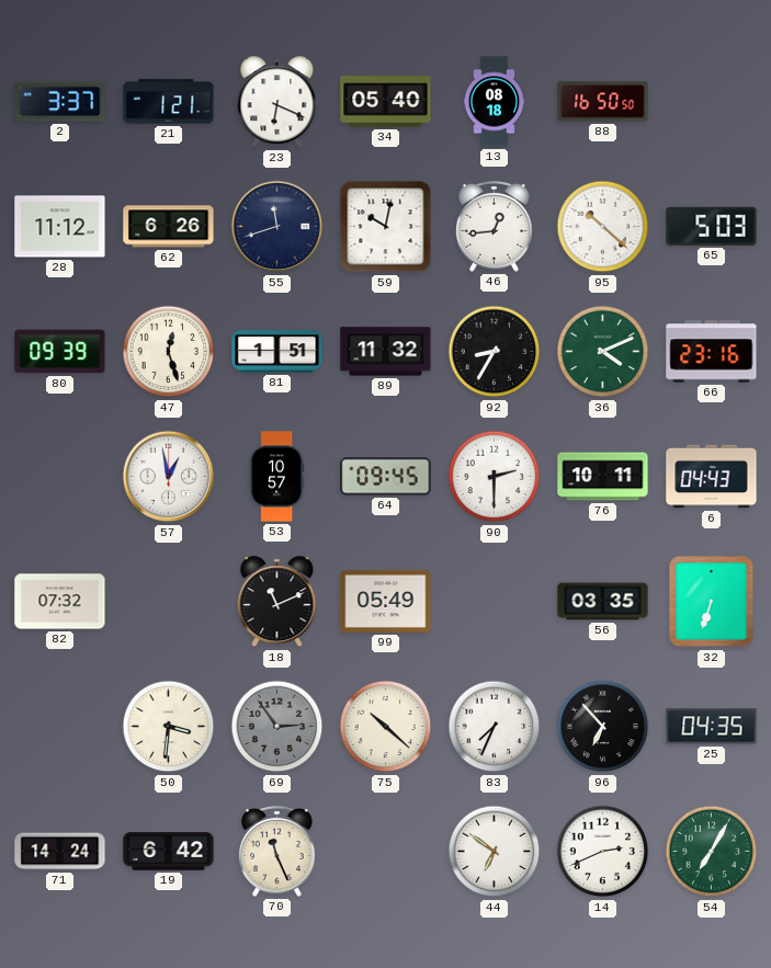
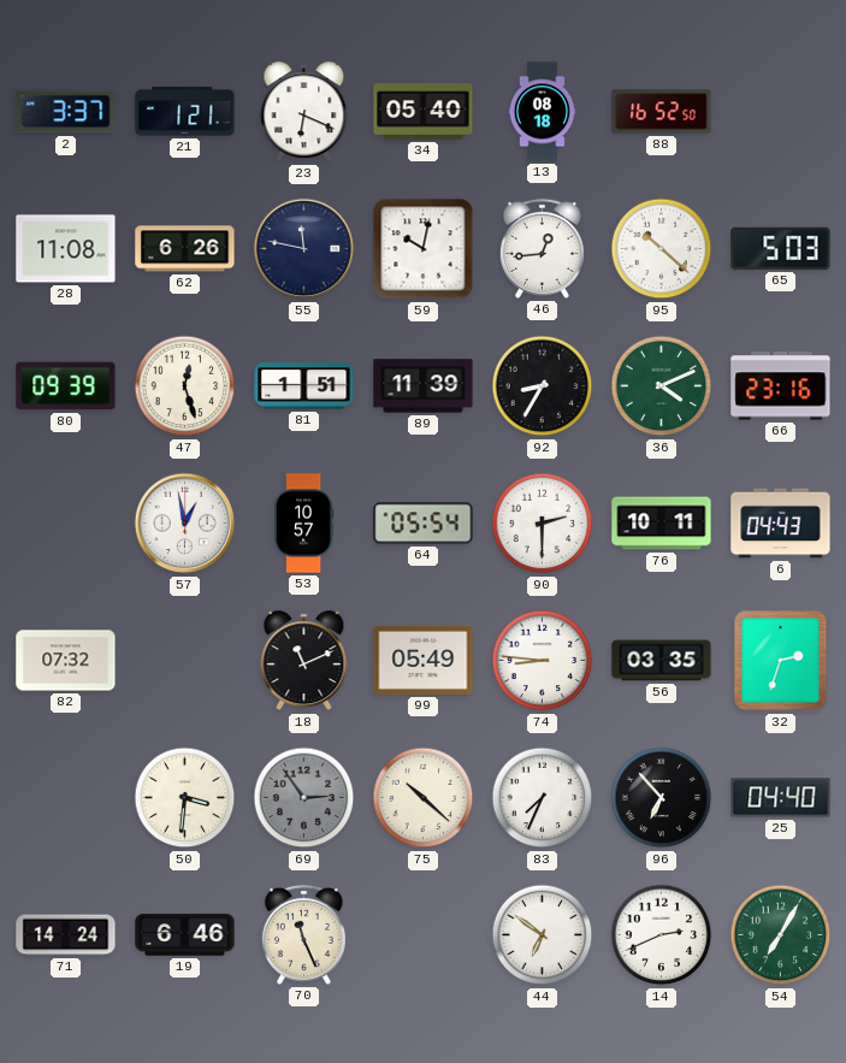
88: 16:50 -> 16:52 (662, 112)
28: 11:12 -> 11:08 (66, 249)
55: 11:42 -> 11:47 (304, 249)
89: 11:32 -> 11:39 (424, 386)
64: 09:45 -> 05:54 (424, 524)
74: none -> 8:46 (543, 661)
32: 6:33 -> 2:33 (781, 661)
25: 04:35 -> 04:40 (781, 798)
19: 6:42 -> 6:46 (185, 935)
